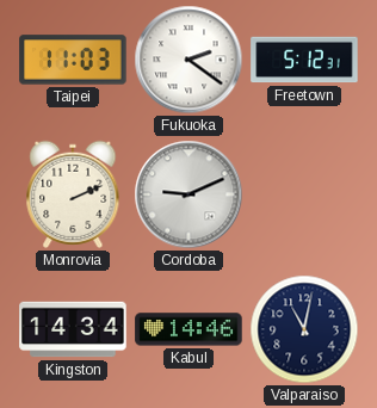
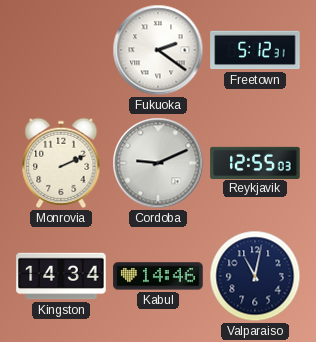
Taipei: 11:03 -> none (73, 60)
Reykjavik: none -> 12:55 (255, 162)
